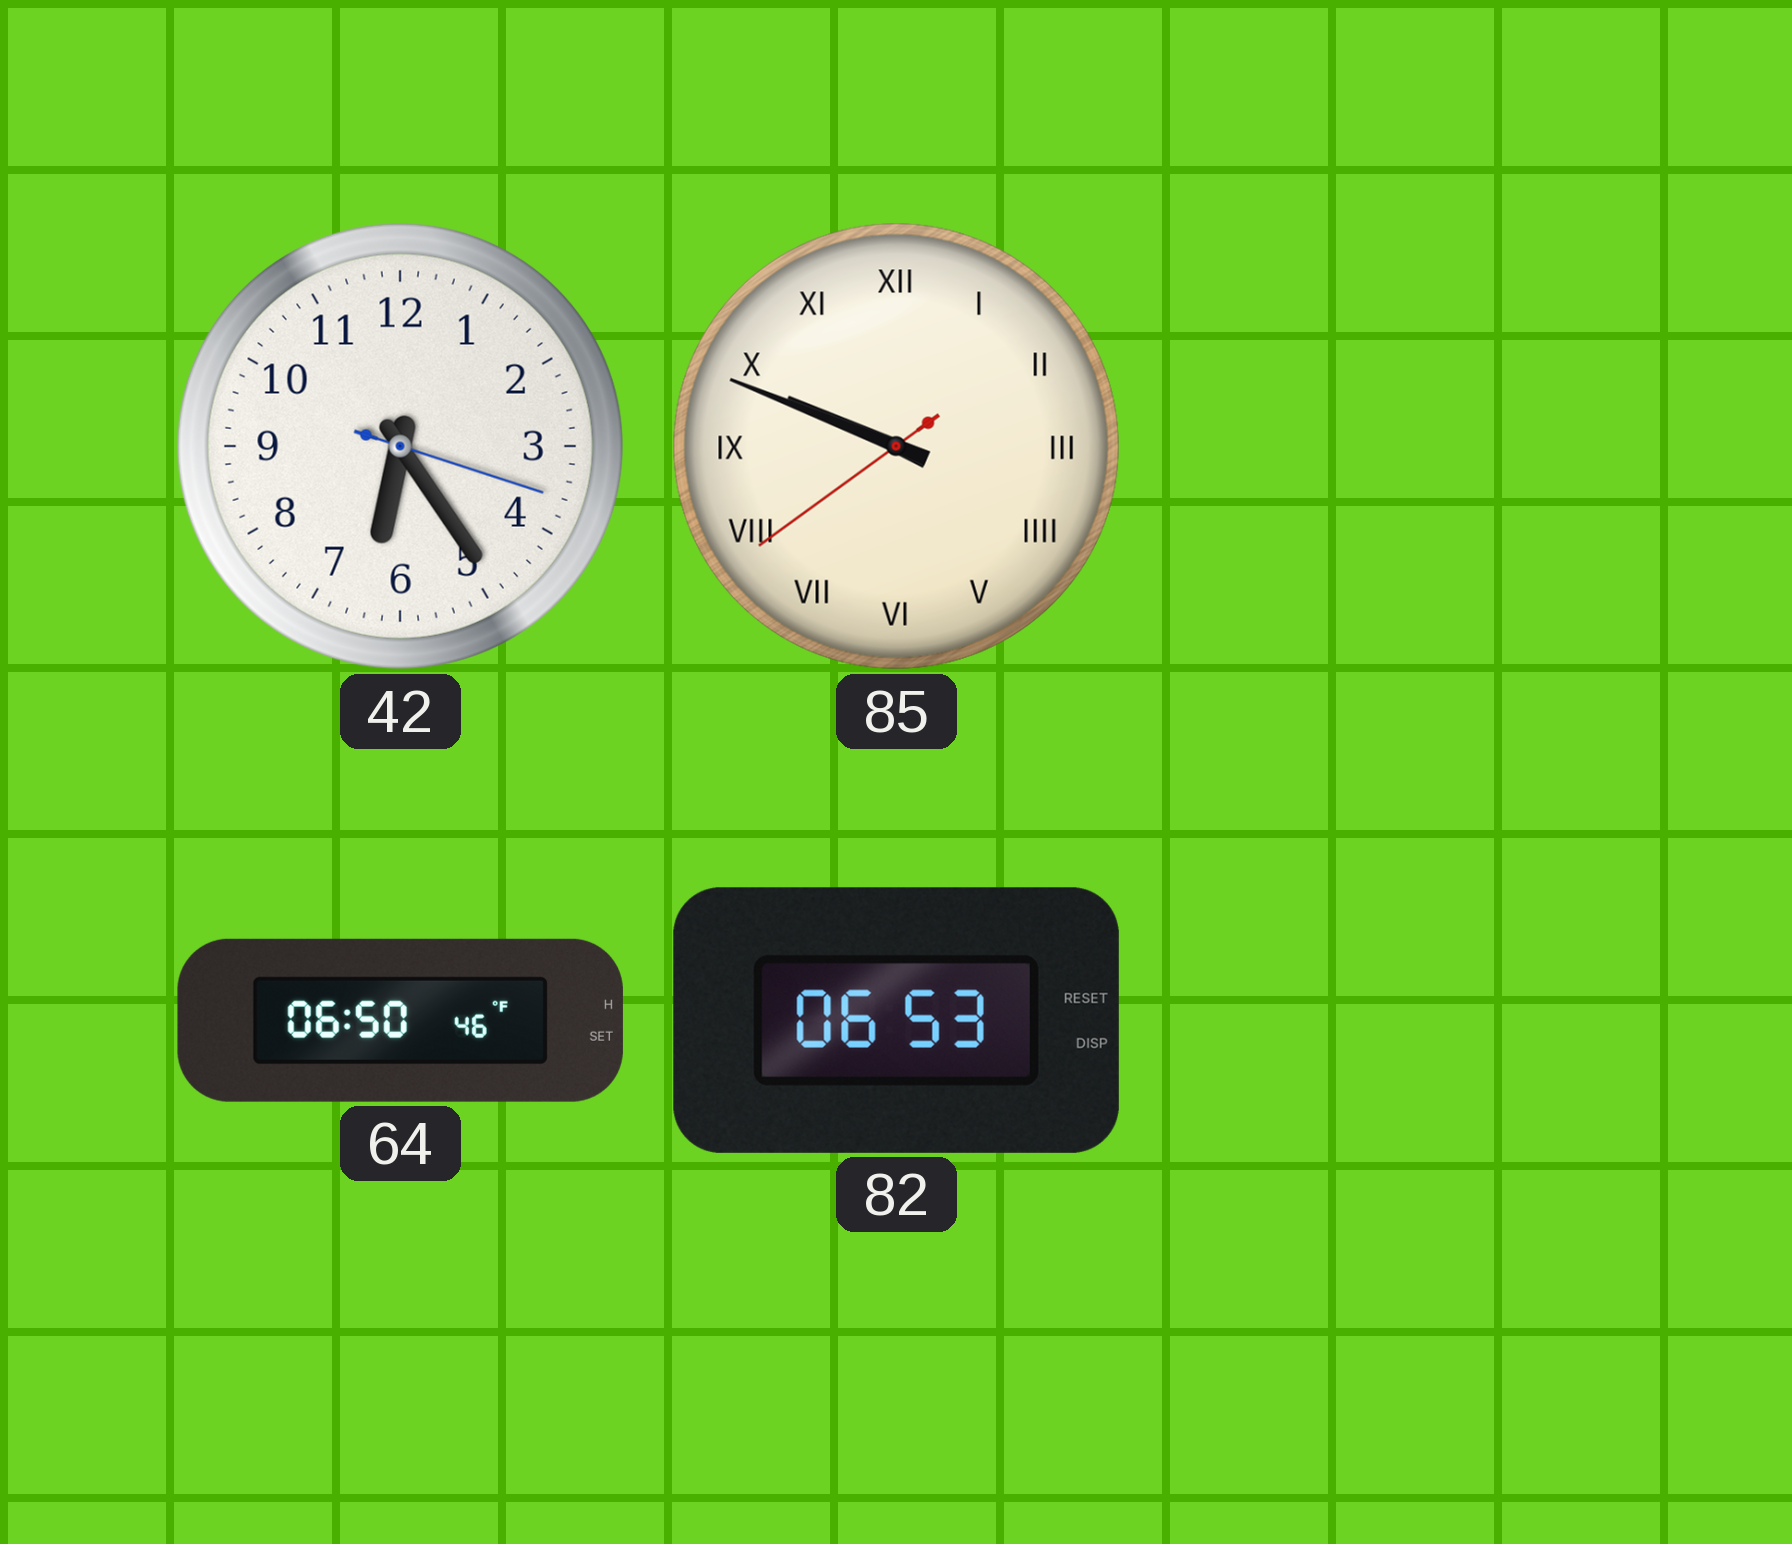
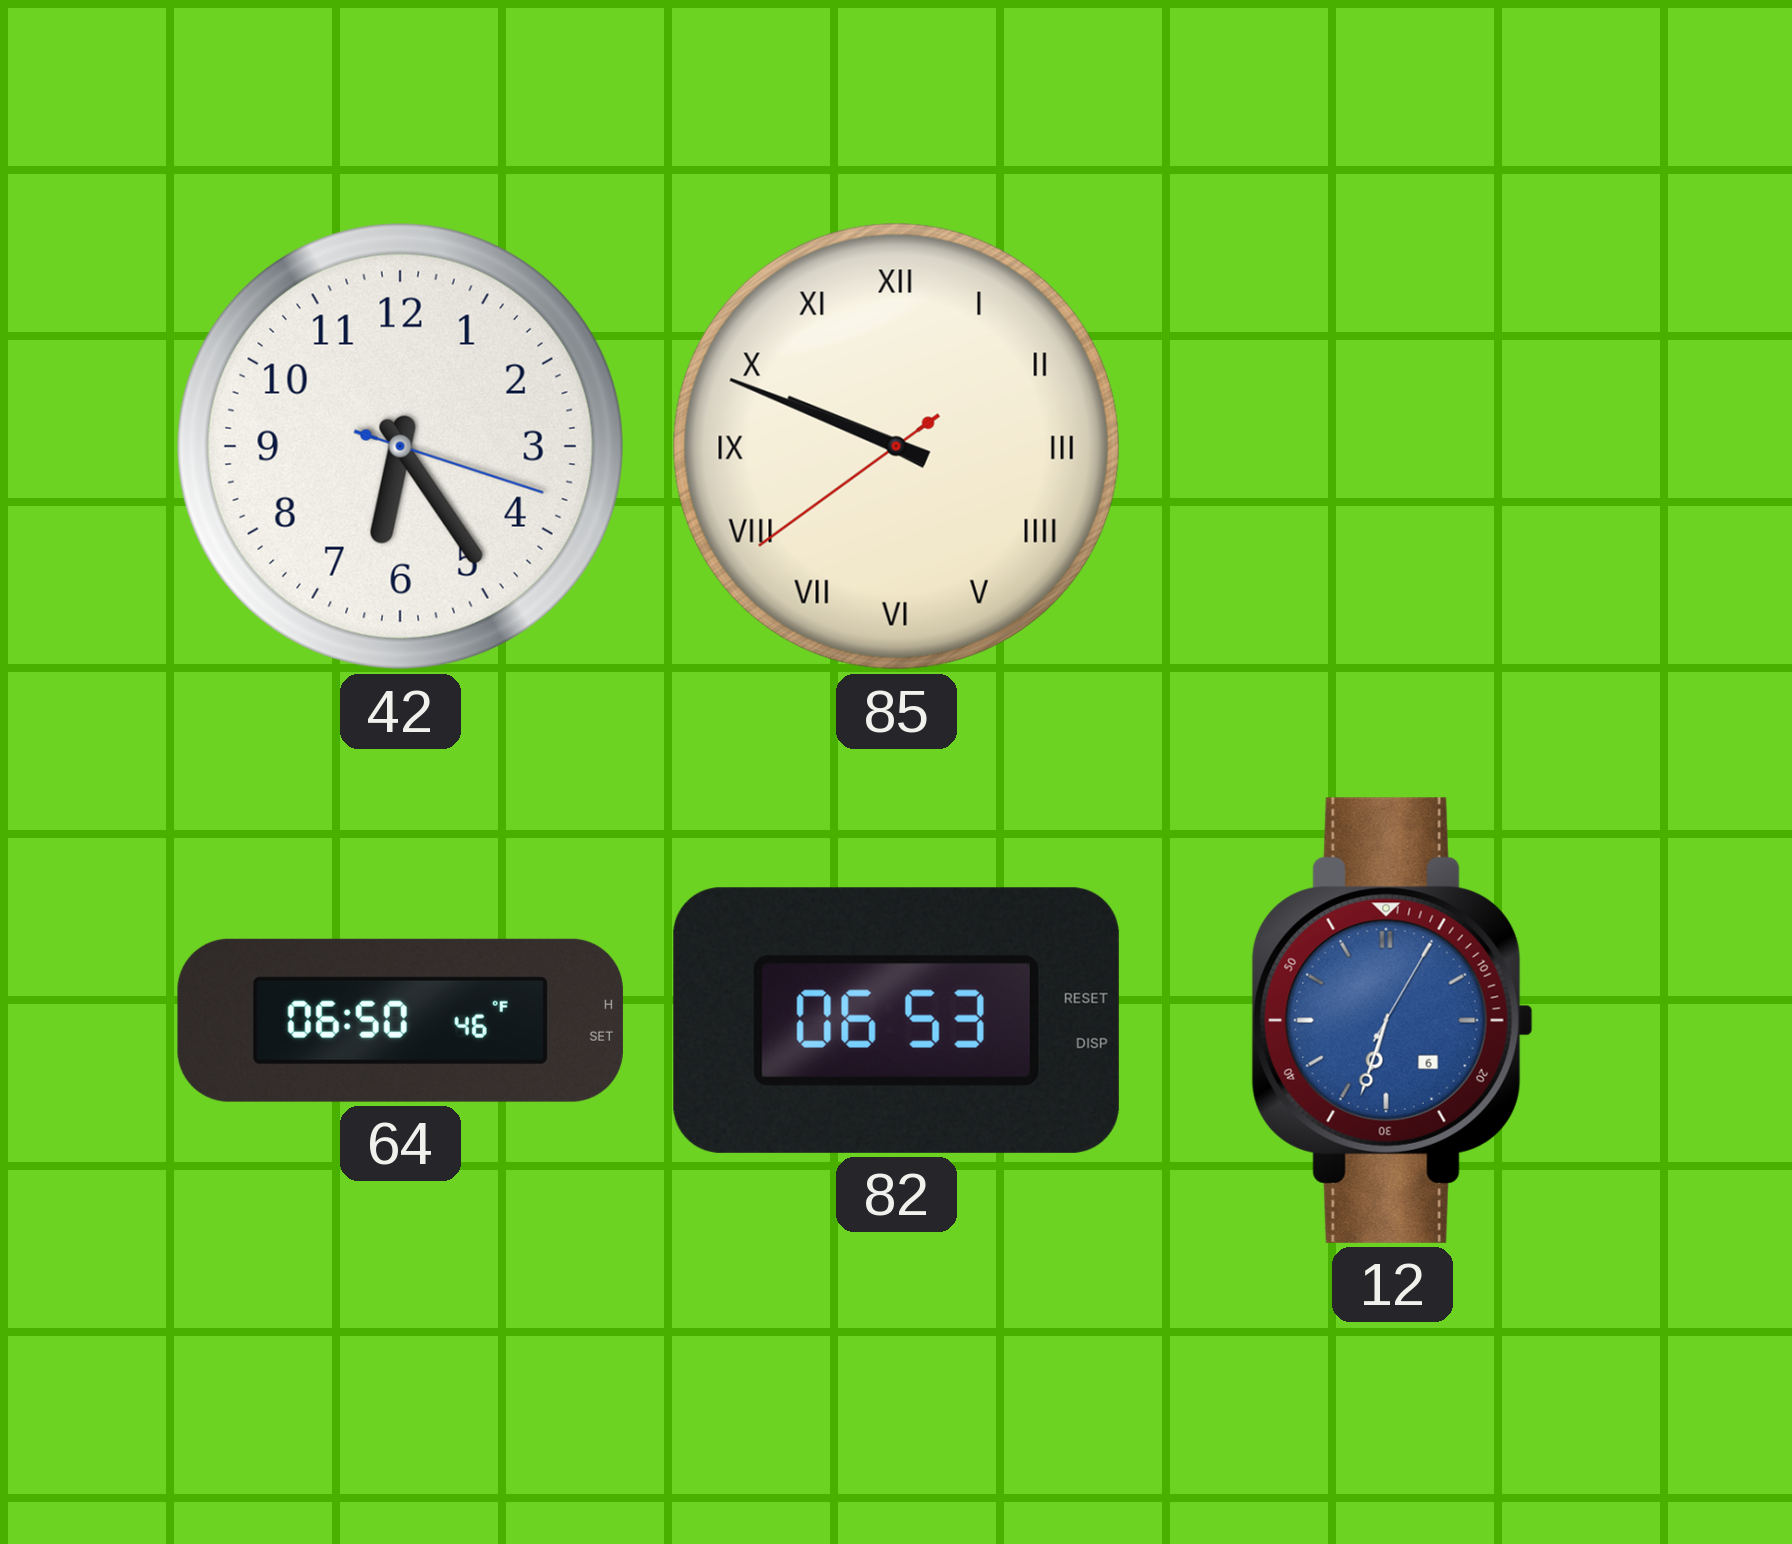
12: none -> 6:33 (1392, 1020)
